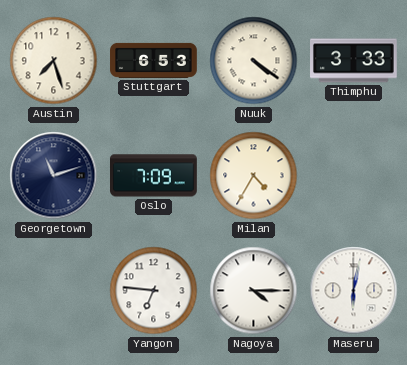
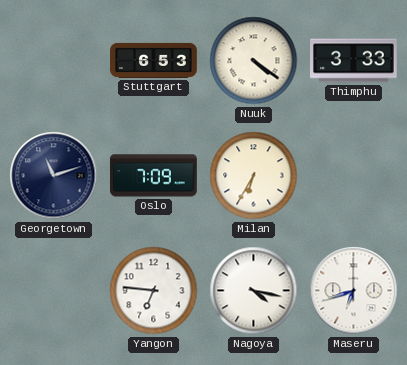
Austin: 7:27 -> none (54, 61)
Milan: 4:35 -> 6:35 (254, 176)
Nagoya: 4:15 -> 4:17 (254, 291)
Maseru: 6:02 -> 6:42 (354, 291)
